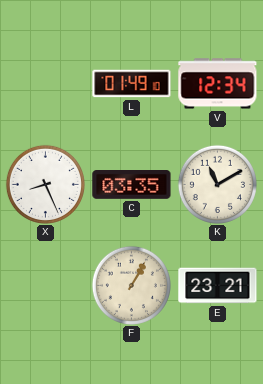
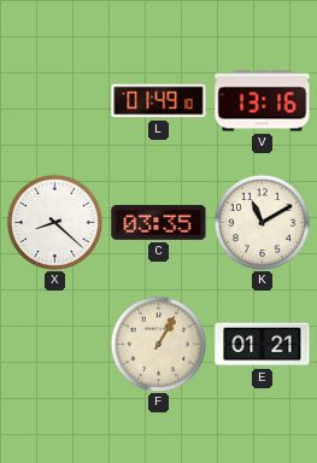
V: 12:34 -> 13:16 (263, 101)
X: 8:26 -> 8:22 (54, 222)
E: 23:21 -> 01:21 (263, 345)
